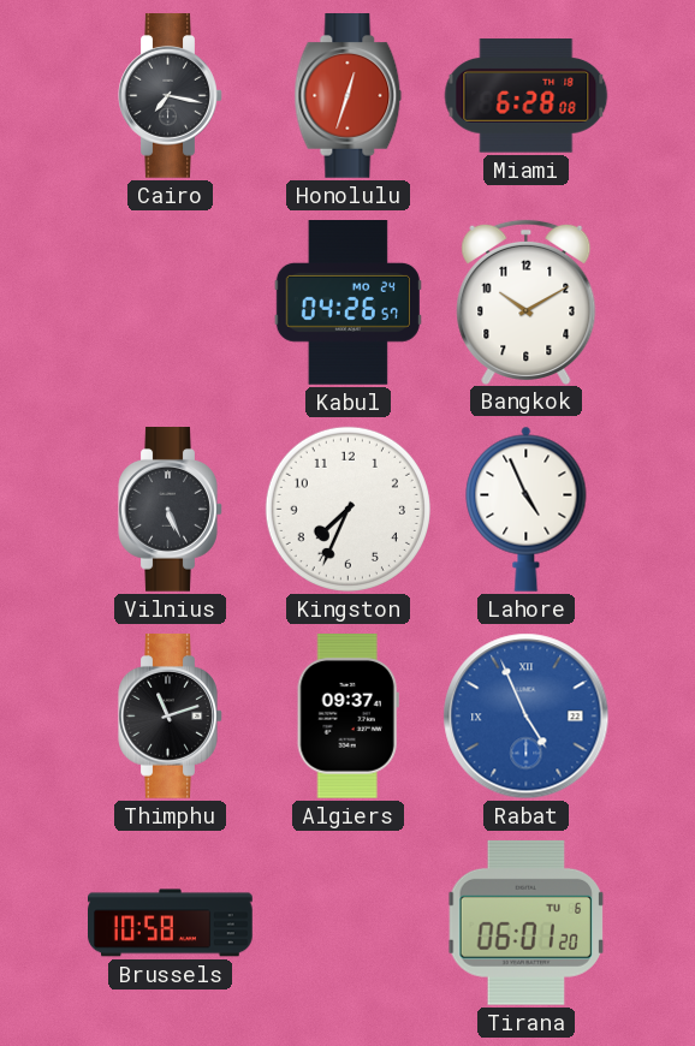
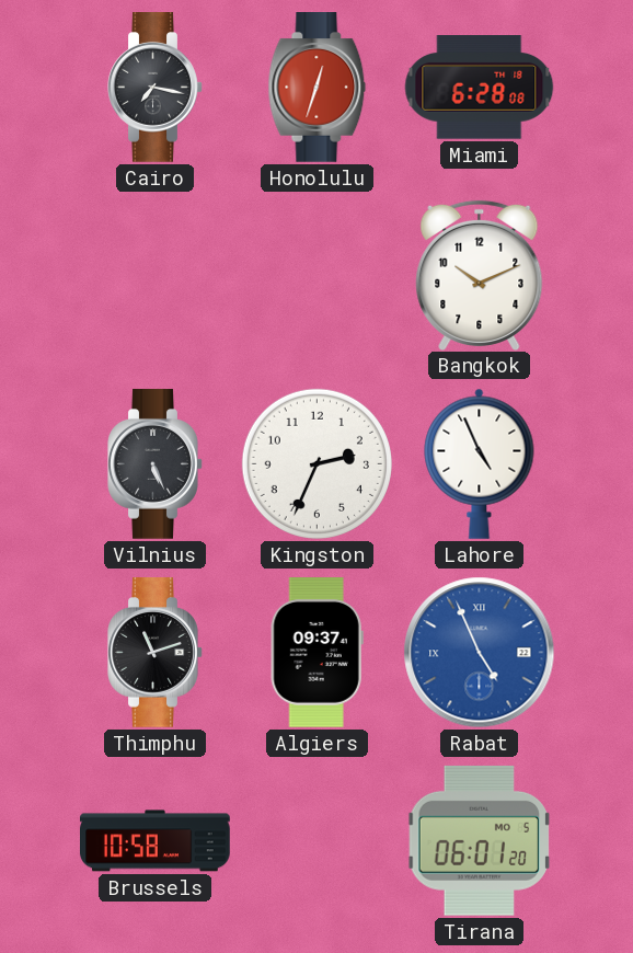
Kabul: 04:26 -> none (348, 303)
Bangkok: 10:10 -> 10:11 (480, 275)
Kingston: 7:34 -> 2:34 (316, 463)
Tirana date: TU 6 -> MO 5 (480, 840)
